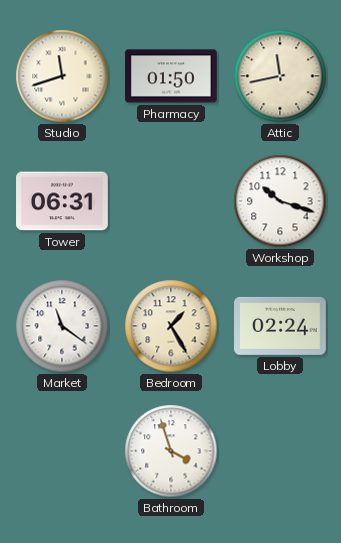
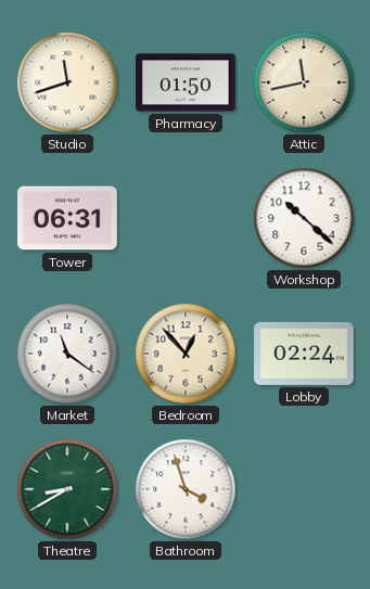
Workshop: 10:18 -> 10:22 (304, 218)
Bedroom: 1:25 -> 12:53 (186, 354)
Theatre: none -> 8:40 (67, 489)
